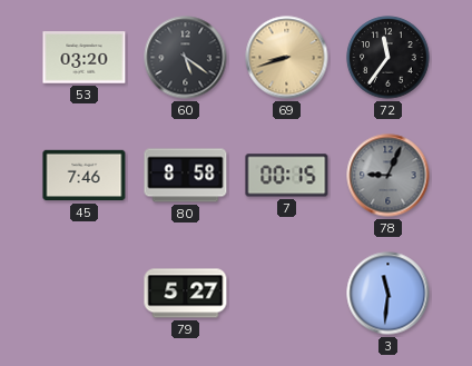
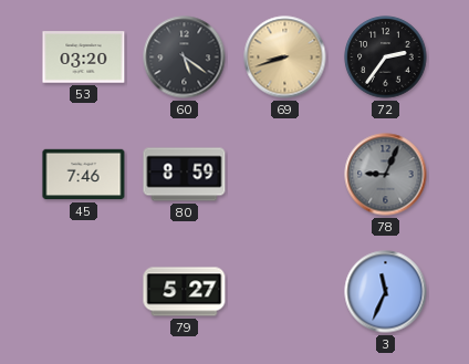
72: 11:36 -> 2:36 (386, 58)
80: 8:58 -> 8:59 (185, 175)
7: 00:15 -> none (287, 176)
3: 11:31 -> 11:34 (386, 292)
